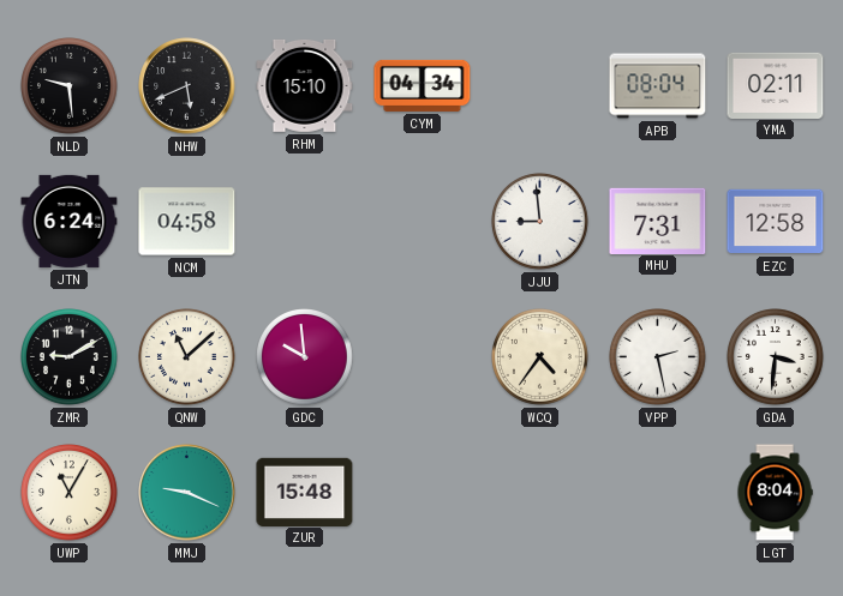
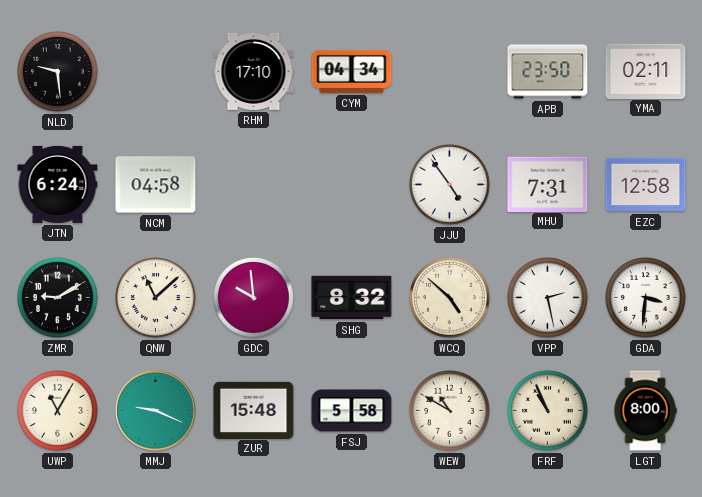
NHW: 5:41 -> none (187, 86)
RHM: 15:10 -> 17:10 (254, 71)
APB: 08:04 -> 23:50 (548, 72)
JJU: 8:59 -> 4:54 (450, 185)
SHG: none -> 8:32 (352, 298)
WCQ: 4:36 -> 4:52 (450, 298)
FSJ: none -> 5:58 (352, 411)
WEW: none -> 10:50 (450, 411)
FRF: none -> 10:56 (548, 411)
LGT: 8:04 -> 8:00 (645, 411)
